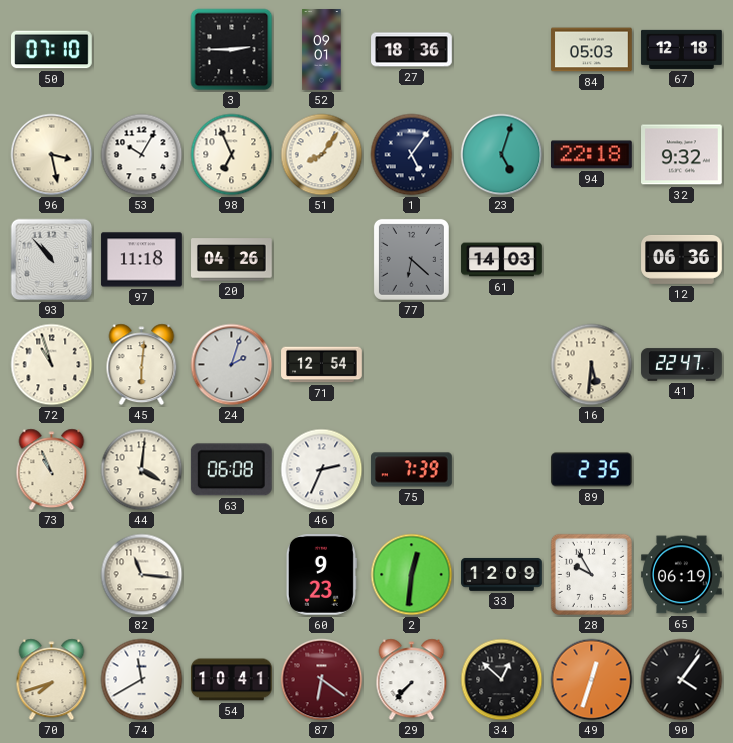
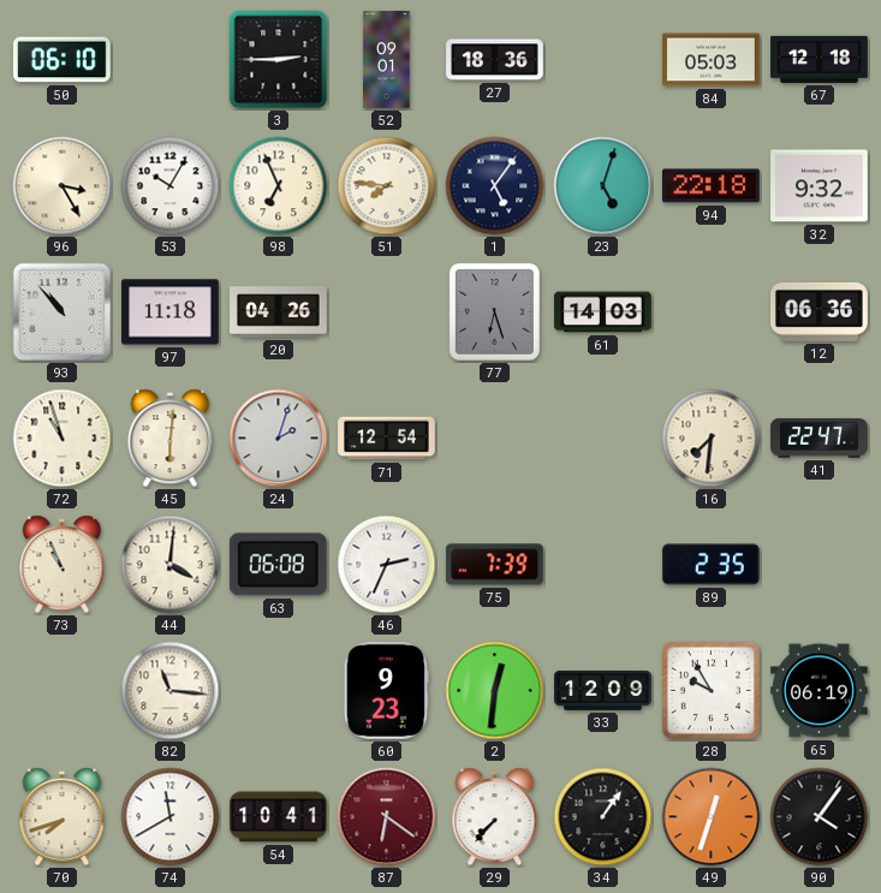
50: 07:10 -> 06:10 (62, 60)
96: 3:28 -> 3:25 (62, 186)
51: 8:06 -> 7:46 (387, 186)
77: 6:22 -> 6:27 (494, 311)
16: 5:31 -> 7:31 (712, 439)
34: 12:52 -> 1:06 (603, 817)
